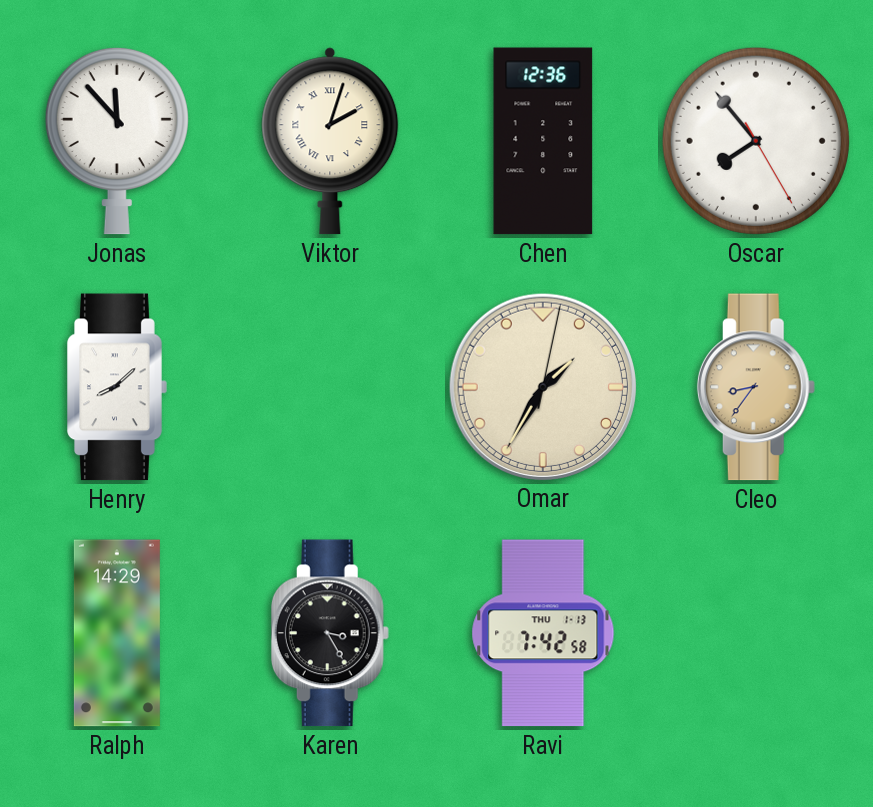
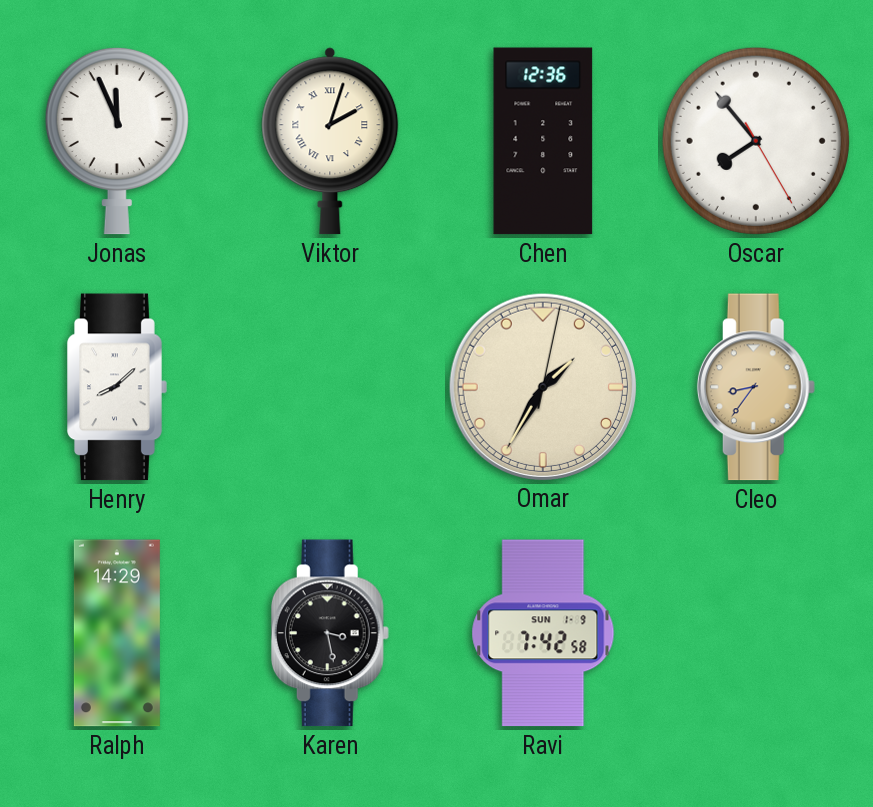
Jonas: 11:53 -> 11:56 (117, 141)
Karen: 3:25 -> 3:28 (330, 633)
Ravi date: THU 1-13 -> SUN 1-9 (543, 633)
